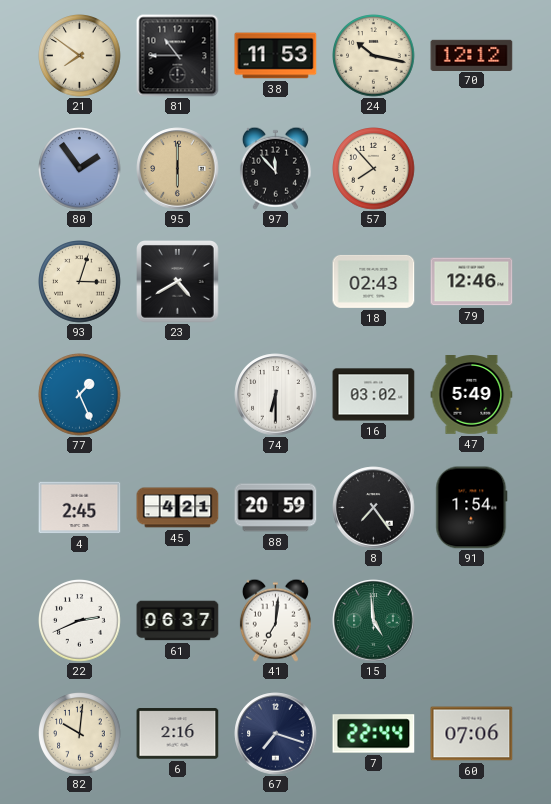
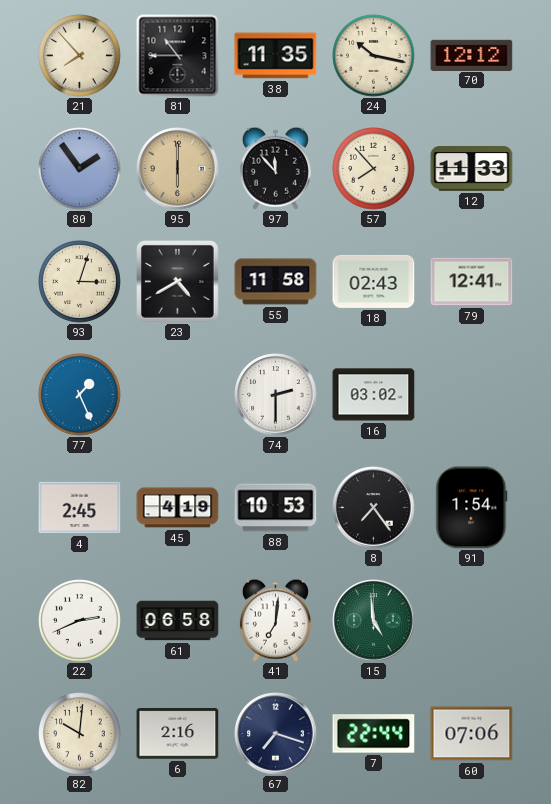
21: 7:51 -> 7:53 (80, 56)
38: 11:53 -> 11:35 (276, 56)
12: none -> 11:33 (472, 169)
55: none -> 11:58 (276, 282)
79: 12:46 -> 12:41 (472, 282)
74: 6:30 -> 2:30 (276, 395)
47: 5:49 -> none (472, 395)
45: 4:21 -> 4:19 (178, 508)
88: 20:59 -> 10:53 (276, 508)
61: 06:37 -> 06:58 (178, 621)
